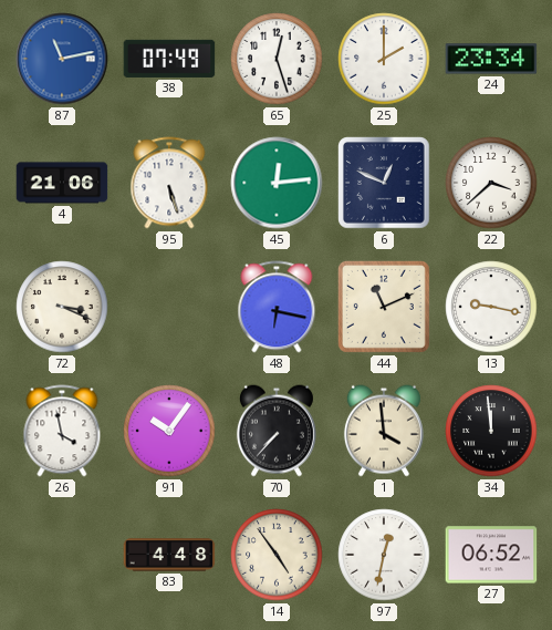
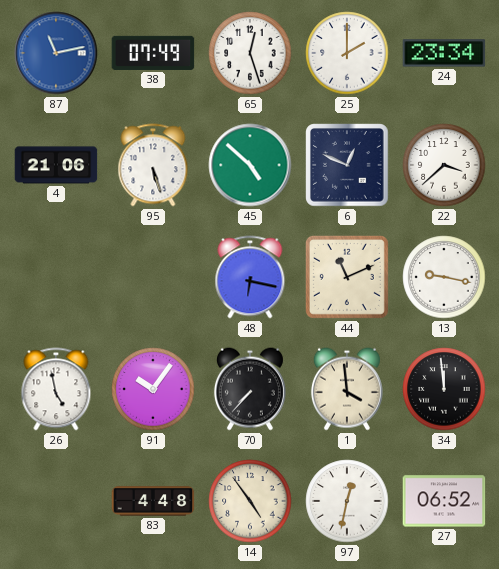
45: 12:14 -> 4:52 (250, 165)
72: 3:19 -> none (62, 307)
26: 3:58 -> 4:58 (56, 389)
